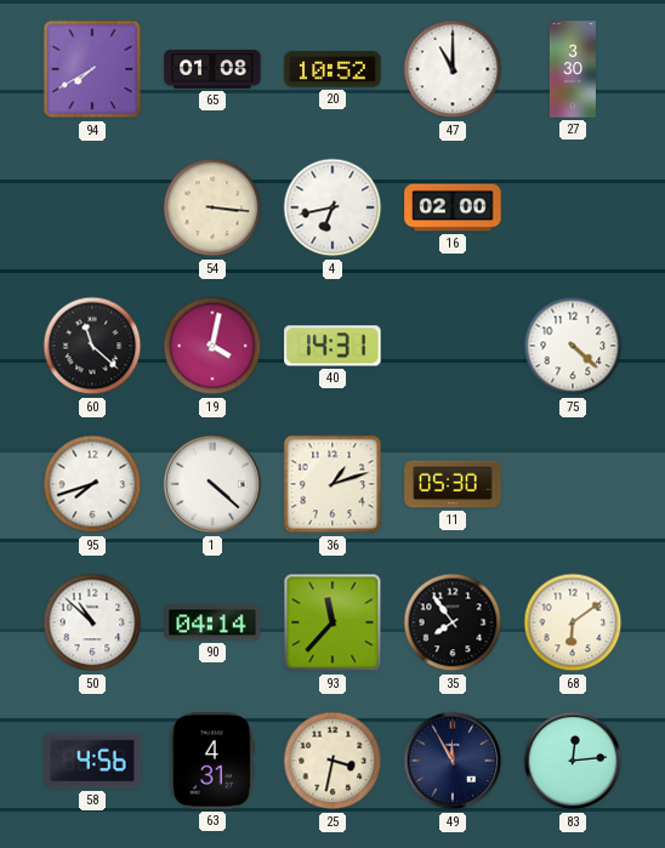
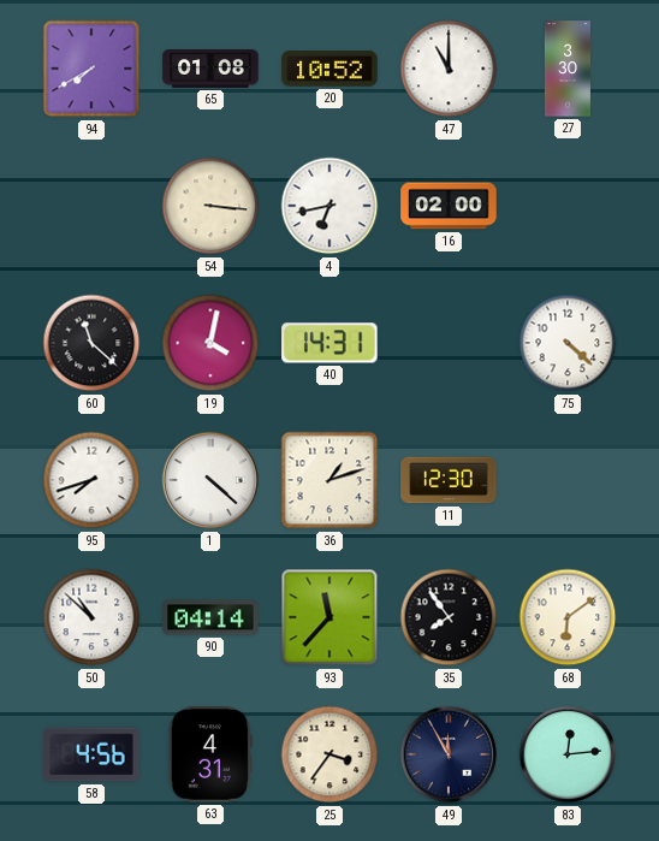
11: 05:30 -> 12:30 (449, 480)
25: 3:32 -> 3:36 (329, 754)
